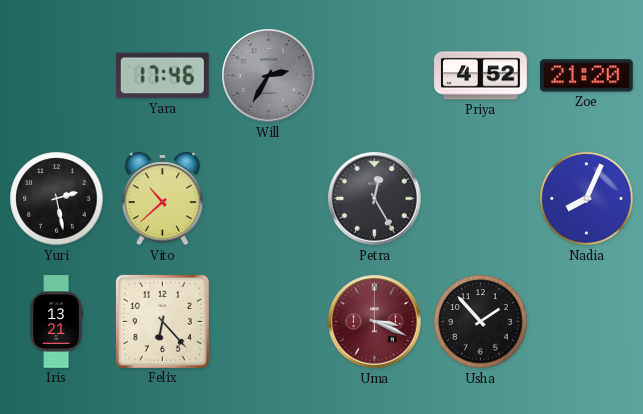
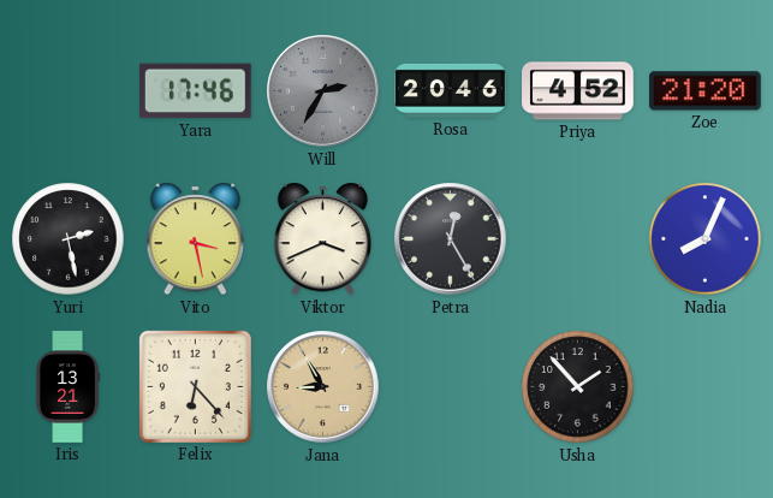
Rosa: none -> 20:46 (451, 90)
Vito: 10:38 -> 3:28 (196, 239)
Viktor: none -> 3:41 (323, 239)
Jana: none -> 8:55 (323, 387)
Uma: 3:19 -> none (375, 322)
